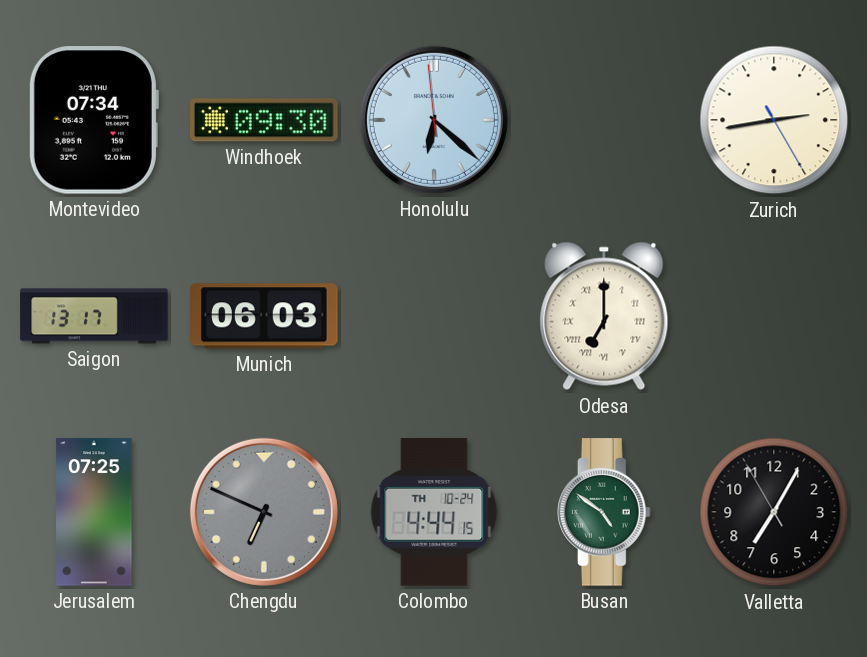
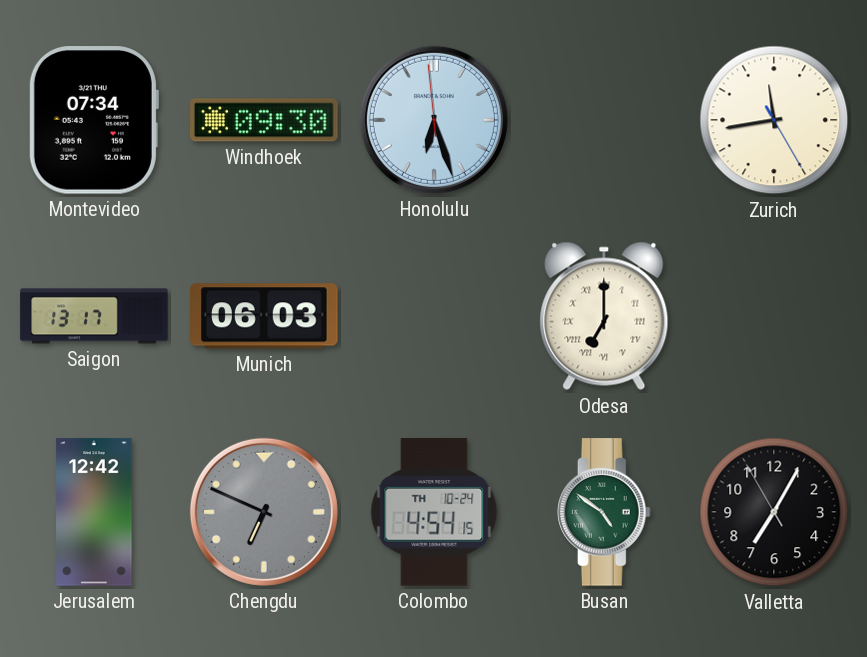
Honolulu: 6:21 -> 6:26 (434, 120)
Zurich: 2:43 -> 11:43 (774, 120)
Jerusalem: 07:25 -> 12:42 (94, 512)
Colombo: 4:44 -> 4:54 (434, 512)
